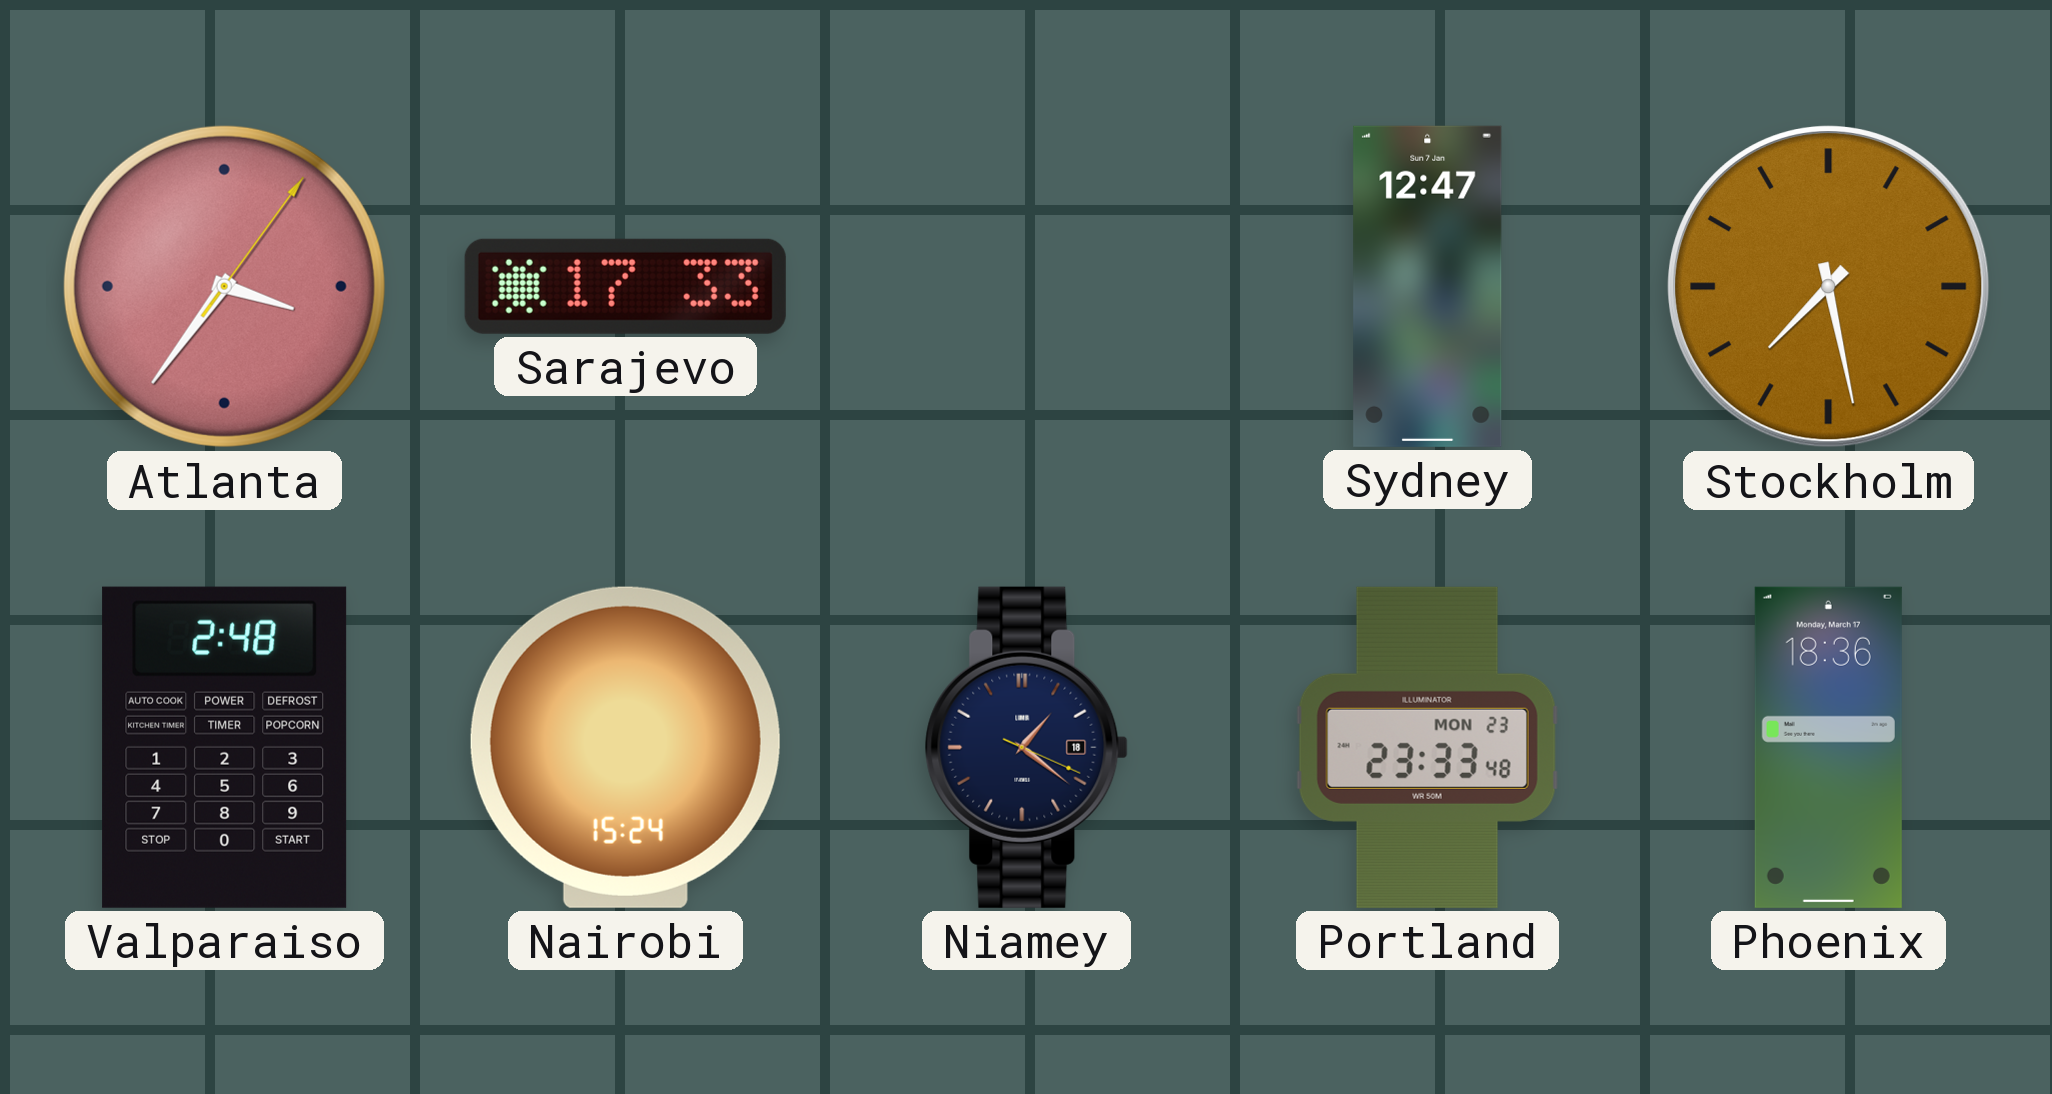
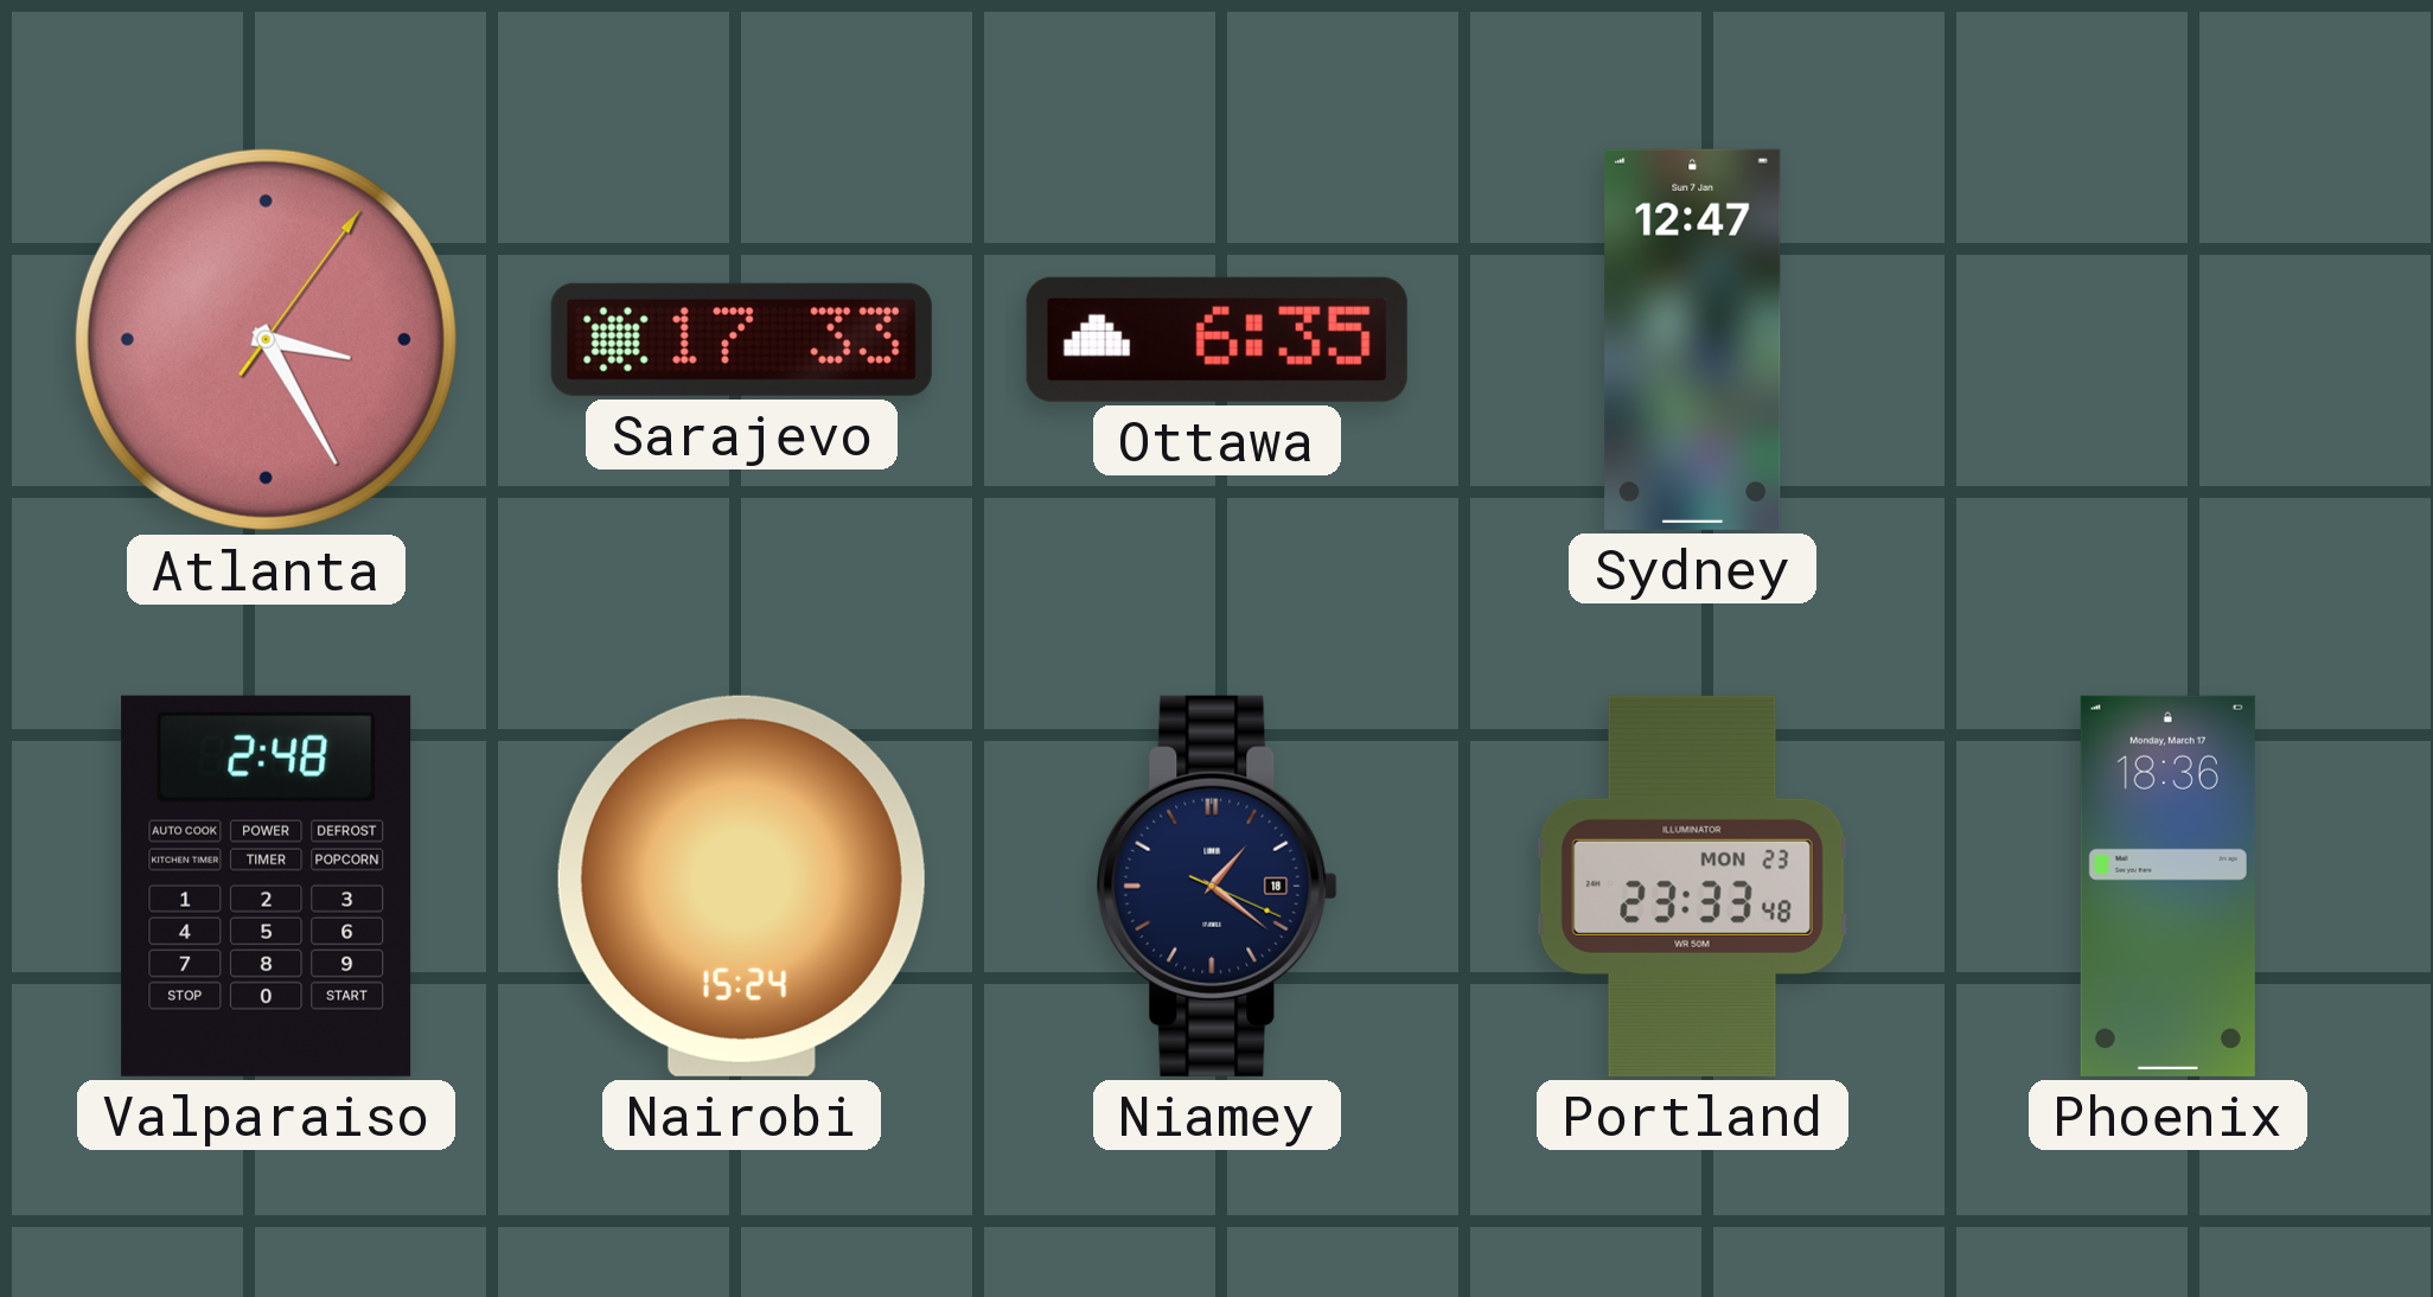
Atlanta: 3:36 -> 3:25 (266, 339)
Ottawa: none -> 6:35 (1216, 339)
Stockholm: 7:28 -> none (1829, 287)
